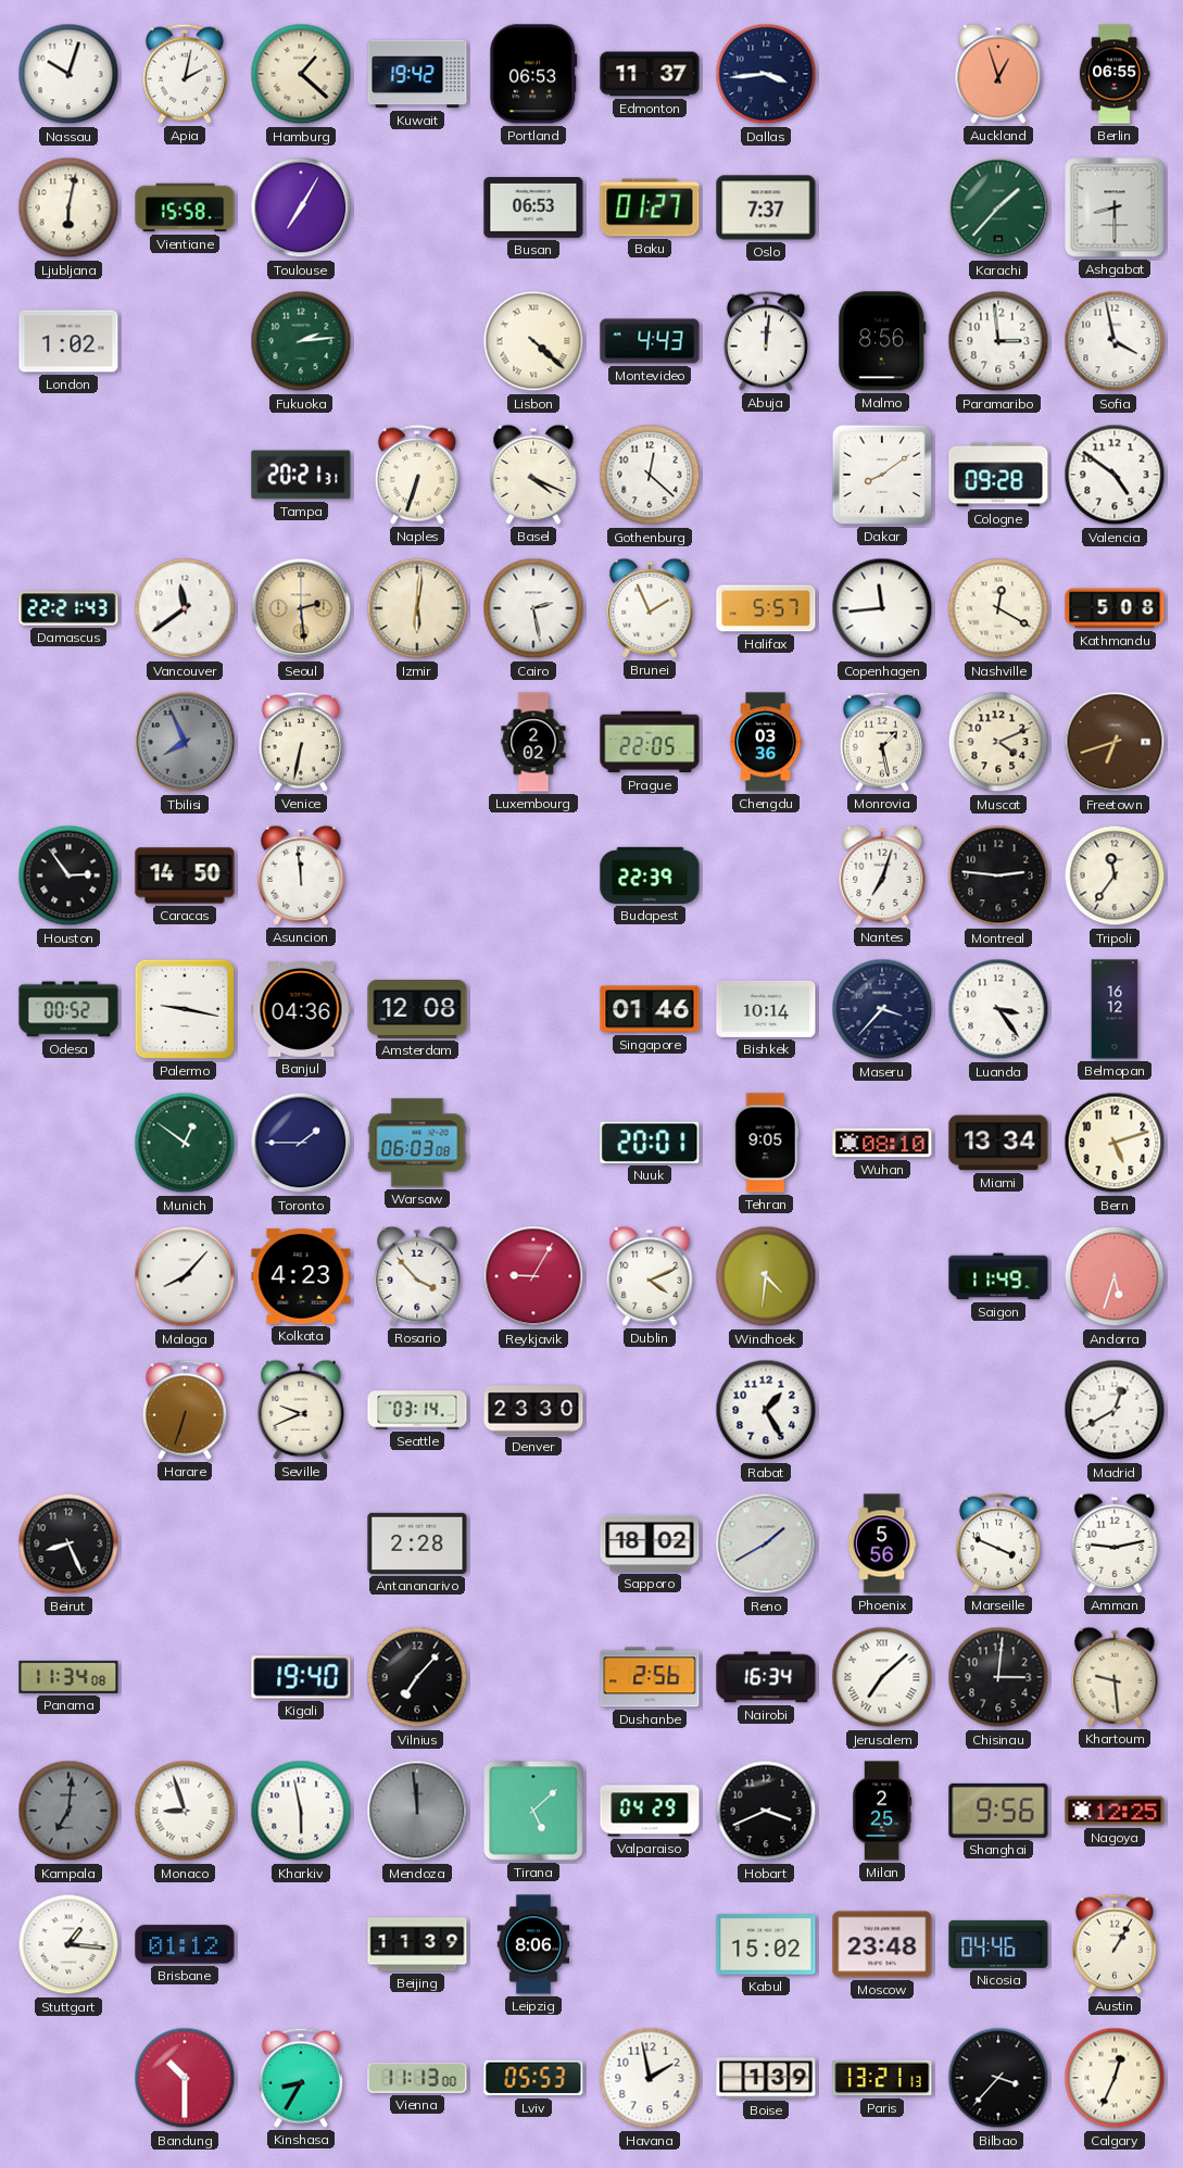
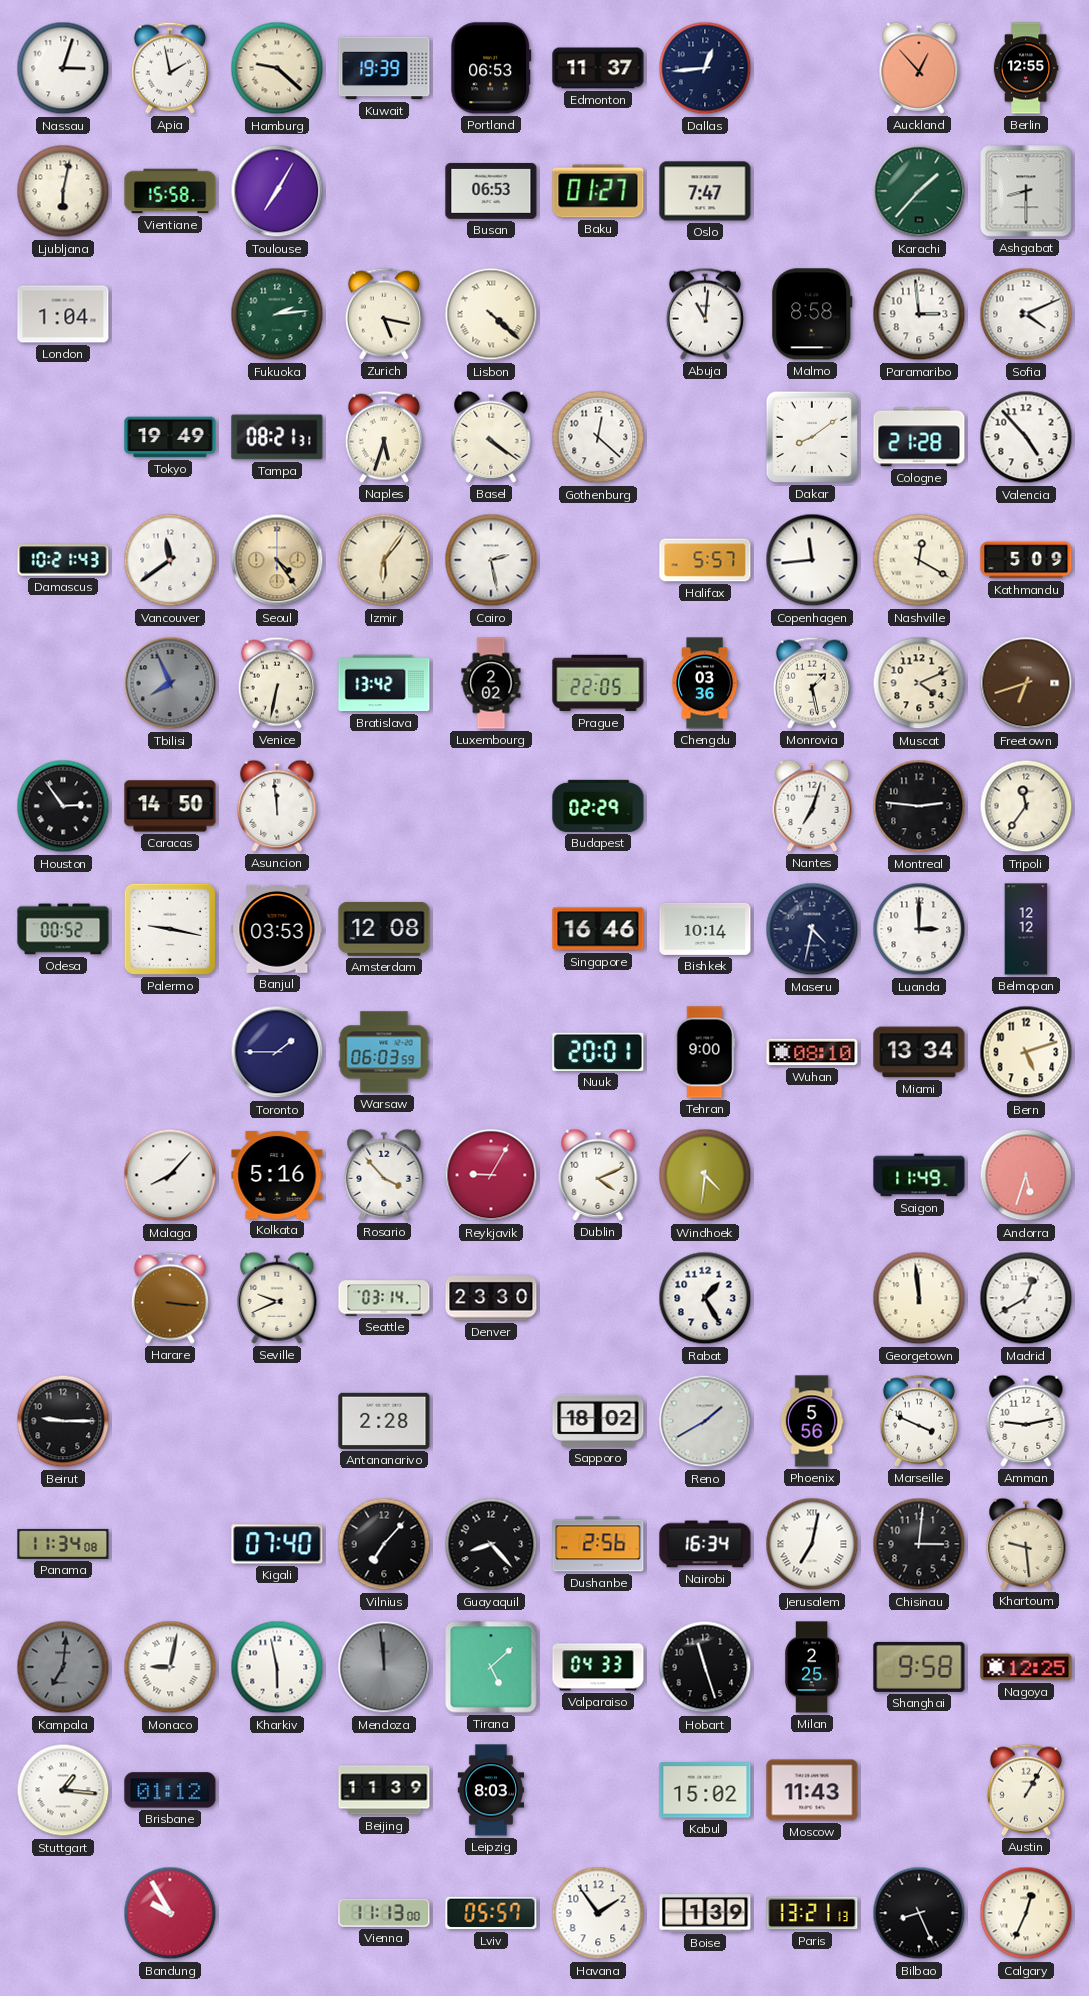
Nassau: 10:03 -> 3:03 (63, 68)
Apia: 2:02 -> 1:58 (170, 68)
Hamburg: 1:22 -> 9:22 (277, 68)
Kuwait: 19:42 -> 19:39 (384, 68)
Dallas: 3:44 -> 12:44 (705, 68)
Auckland: 12:57 -> 12:53 (919, 68)
Berlin: 06:55 -> 12:55 (1026, 68)
Oslo: 7:37 -> 7:47 (705, 191)
London: 1:02 -> 1:04 (63, 314)
Zurich: none -> 5:17 (384, 314)
Montevideo: 4:43 -> none (650, 341)
Abuja: 12:01 -> 11:01 (705, 314)
Malmo: 8:56 -> 8:58 (812, 314)
Sofia: 3:58 -> 4:11 (1026, 314)
Tokyo: none -> 19:49 (170, 437)
Tampa: 20:21 -> 08:21 (277, 437)
Naples: 6:33 -> 5:33 (384, 437)
Basel: 4:19 -> 4:21 (491, 437)
Cologne: 09:28 -> 21:28 (919, 437)
Valencia: 4:51 -> 4:53 (1026, 437)
Damascus: 22:21 -> 10:21 (63, 560)
Seoul: 2:29 -> 4:24 (277, 560)
Izmir: 6:01 -> 6:06 (384, 560)
Brunei: 1:56 -> none (650, 608)
Kathmandu: 5:08 -> 5:09 (1026, 560)
Bratislava: none -> 13:42 (384, 683)
Budapest: 22:39 -> 02:29 (598, 806)
Banjul: 04:36 -> 03:53 (277, 929)
Singapore: 01:46 -> 16:46 (598, 929)
Maseru: 3:37 -> 4:32 (812, 929)
Luanda: 3:24 -> 3:00 (919, 929)
Belmopan: 16:12 -> 12:12 (1026, 929)
Munich: 12:51 -> none (185, 1143)
Warsaw: 06:03:08 -> 06:03:59 (384, 1052)
Tehran: 9:05 -> 9:00 (705, 1052)
Kolkata: 4:23 -> 5:16 (277, 1175)
Harare: 6:33 -> 3:16 (170, 1298)
Georgetown: none -> 11:59 (919, 1298)
Beirut: 8:26 -> 9:15 (63, 1421)
Kigali: 19:40 -> 07:40 (277, 1544)
Guayaquil: none -> 8:23 (491, 1544)
Jerusalem: 7:08 -> 7:02 (812, 1544)
Monaco: 8:57 -> 9:02 (170, 1667)
Valparaiso: 04:29 -> 04:33 (598, 1667)
Hobart: 3:41 -> 11:27 (705, 1667)
Shanghai: 9:56 -> 9:58 (919, 1667)
Leipzig: 8:06 -> 8:03 (491, 1790)
Moscow: 23:48 -> 11:43 (812, 1790)
Nicosia: 04:46 -> none (998, 1944)
Bandung: 10:30 -> 9:55 (170, 1913)
Kinshasa: 8:35 -> none (301, 2078)
Lviv: 05:53 -> 05:57 (491, 1913)
Havana: 1:58 -> 1:54 (598, 1913)
Bilbao: 3:37 -> 8:26 (919, 1913)
